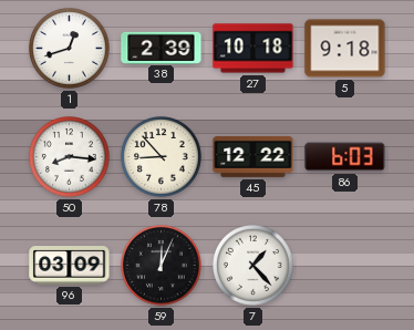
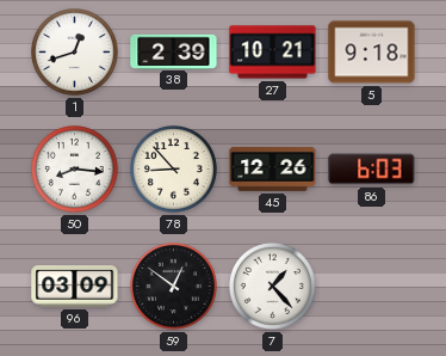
27: 10:18 -> 10:21 (273, 53)
45: 12:22 -> 12:26 (273, 168)
59: 12:04 -> 12:51 (174, 287)
